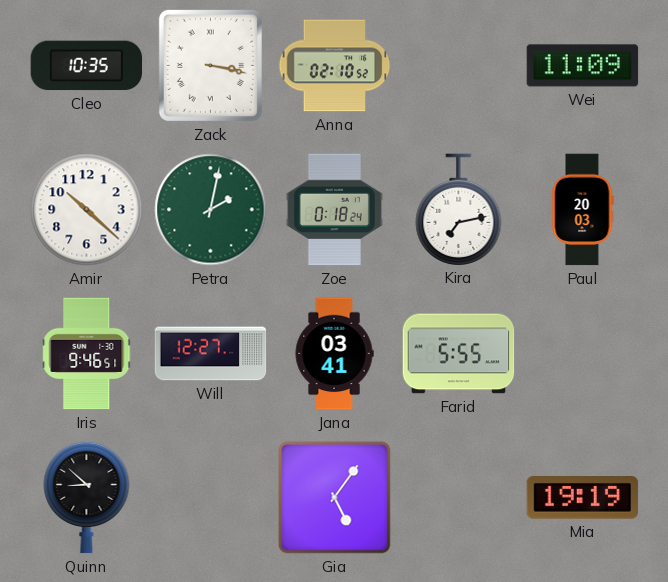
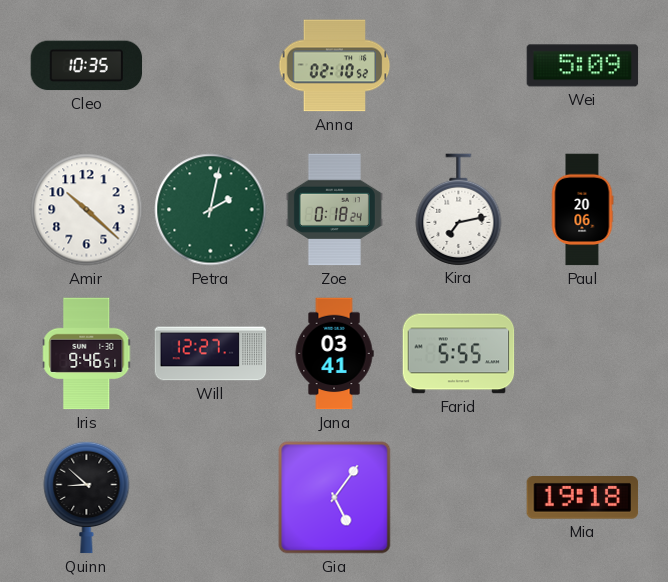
Zack: 3:17 -> none (210, 65)
Wei: 11:09 -> 5:09 (583, 66)
Paul: 20:03 -> 20:06 (582, 210)
Mia: 19:19 -> 19:18 (583, 498)
